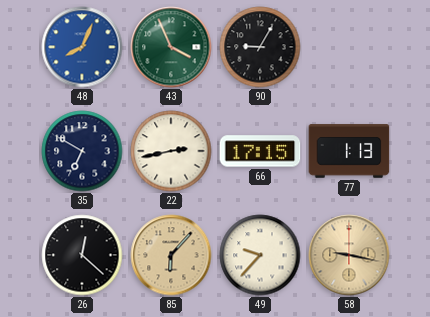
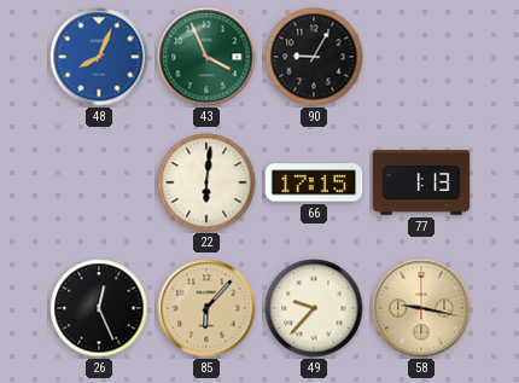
35: 6:50 -> none (82, 151)
22: 2:43 -> 6:01 (206, 182)
26: 12:22 -> 12:26 (99, 308)
